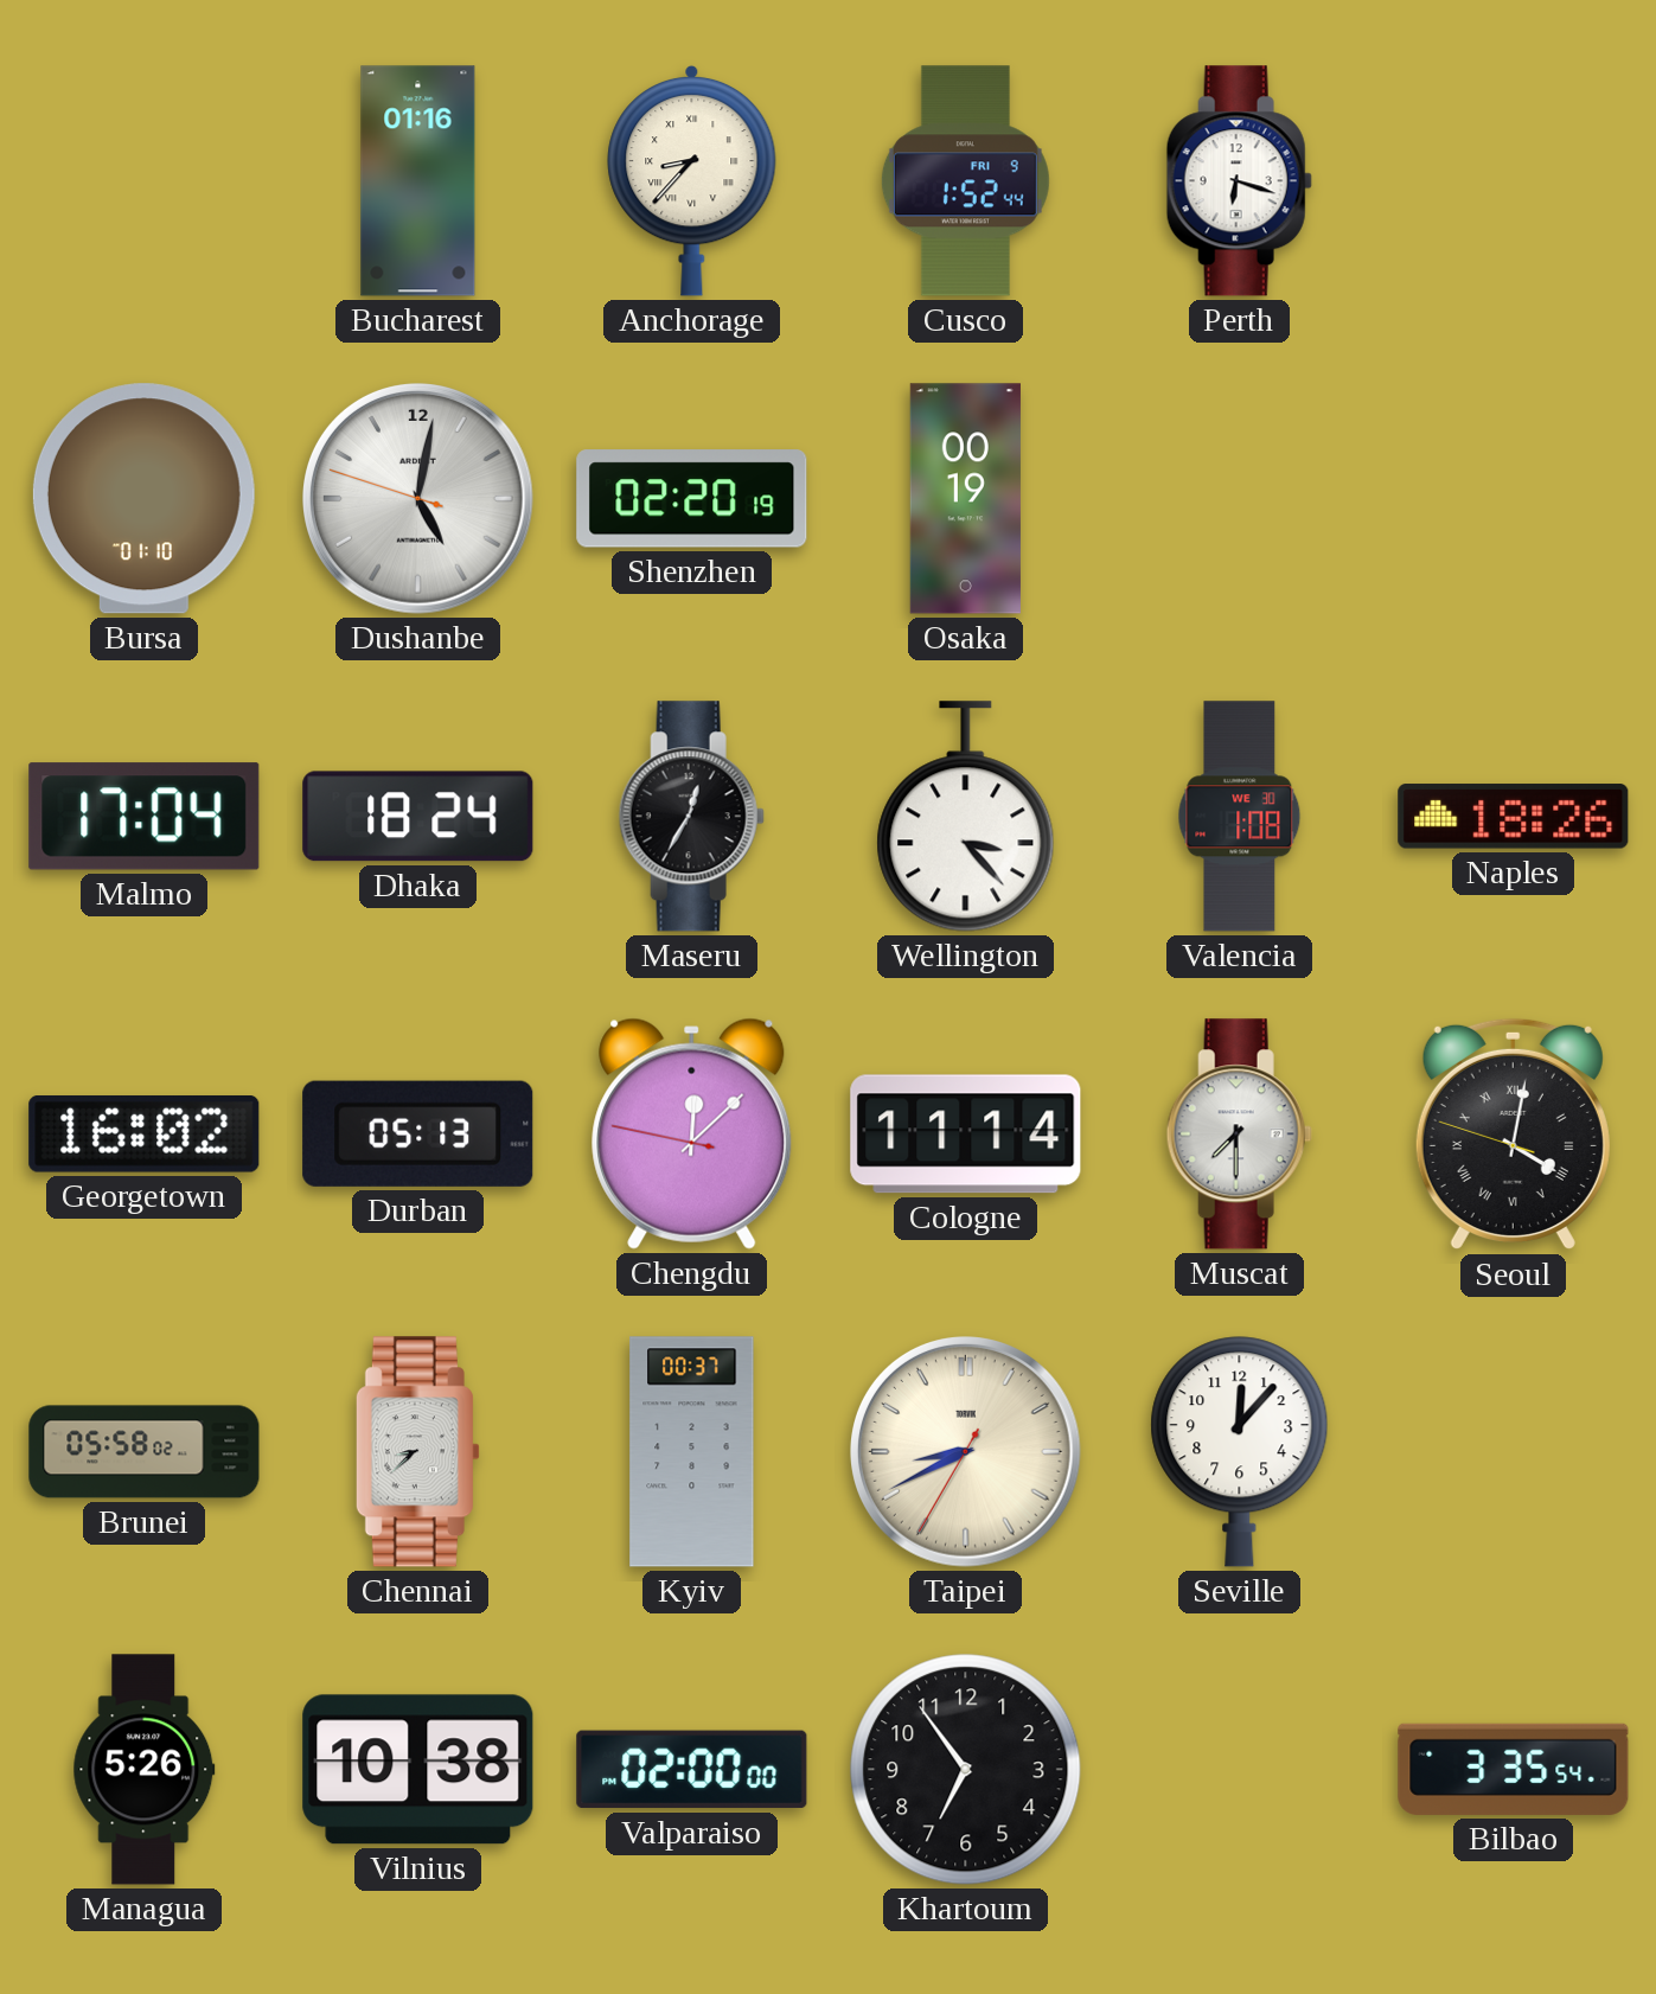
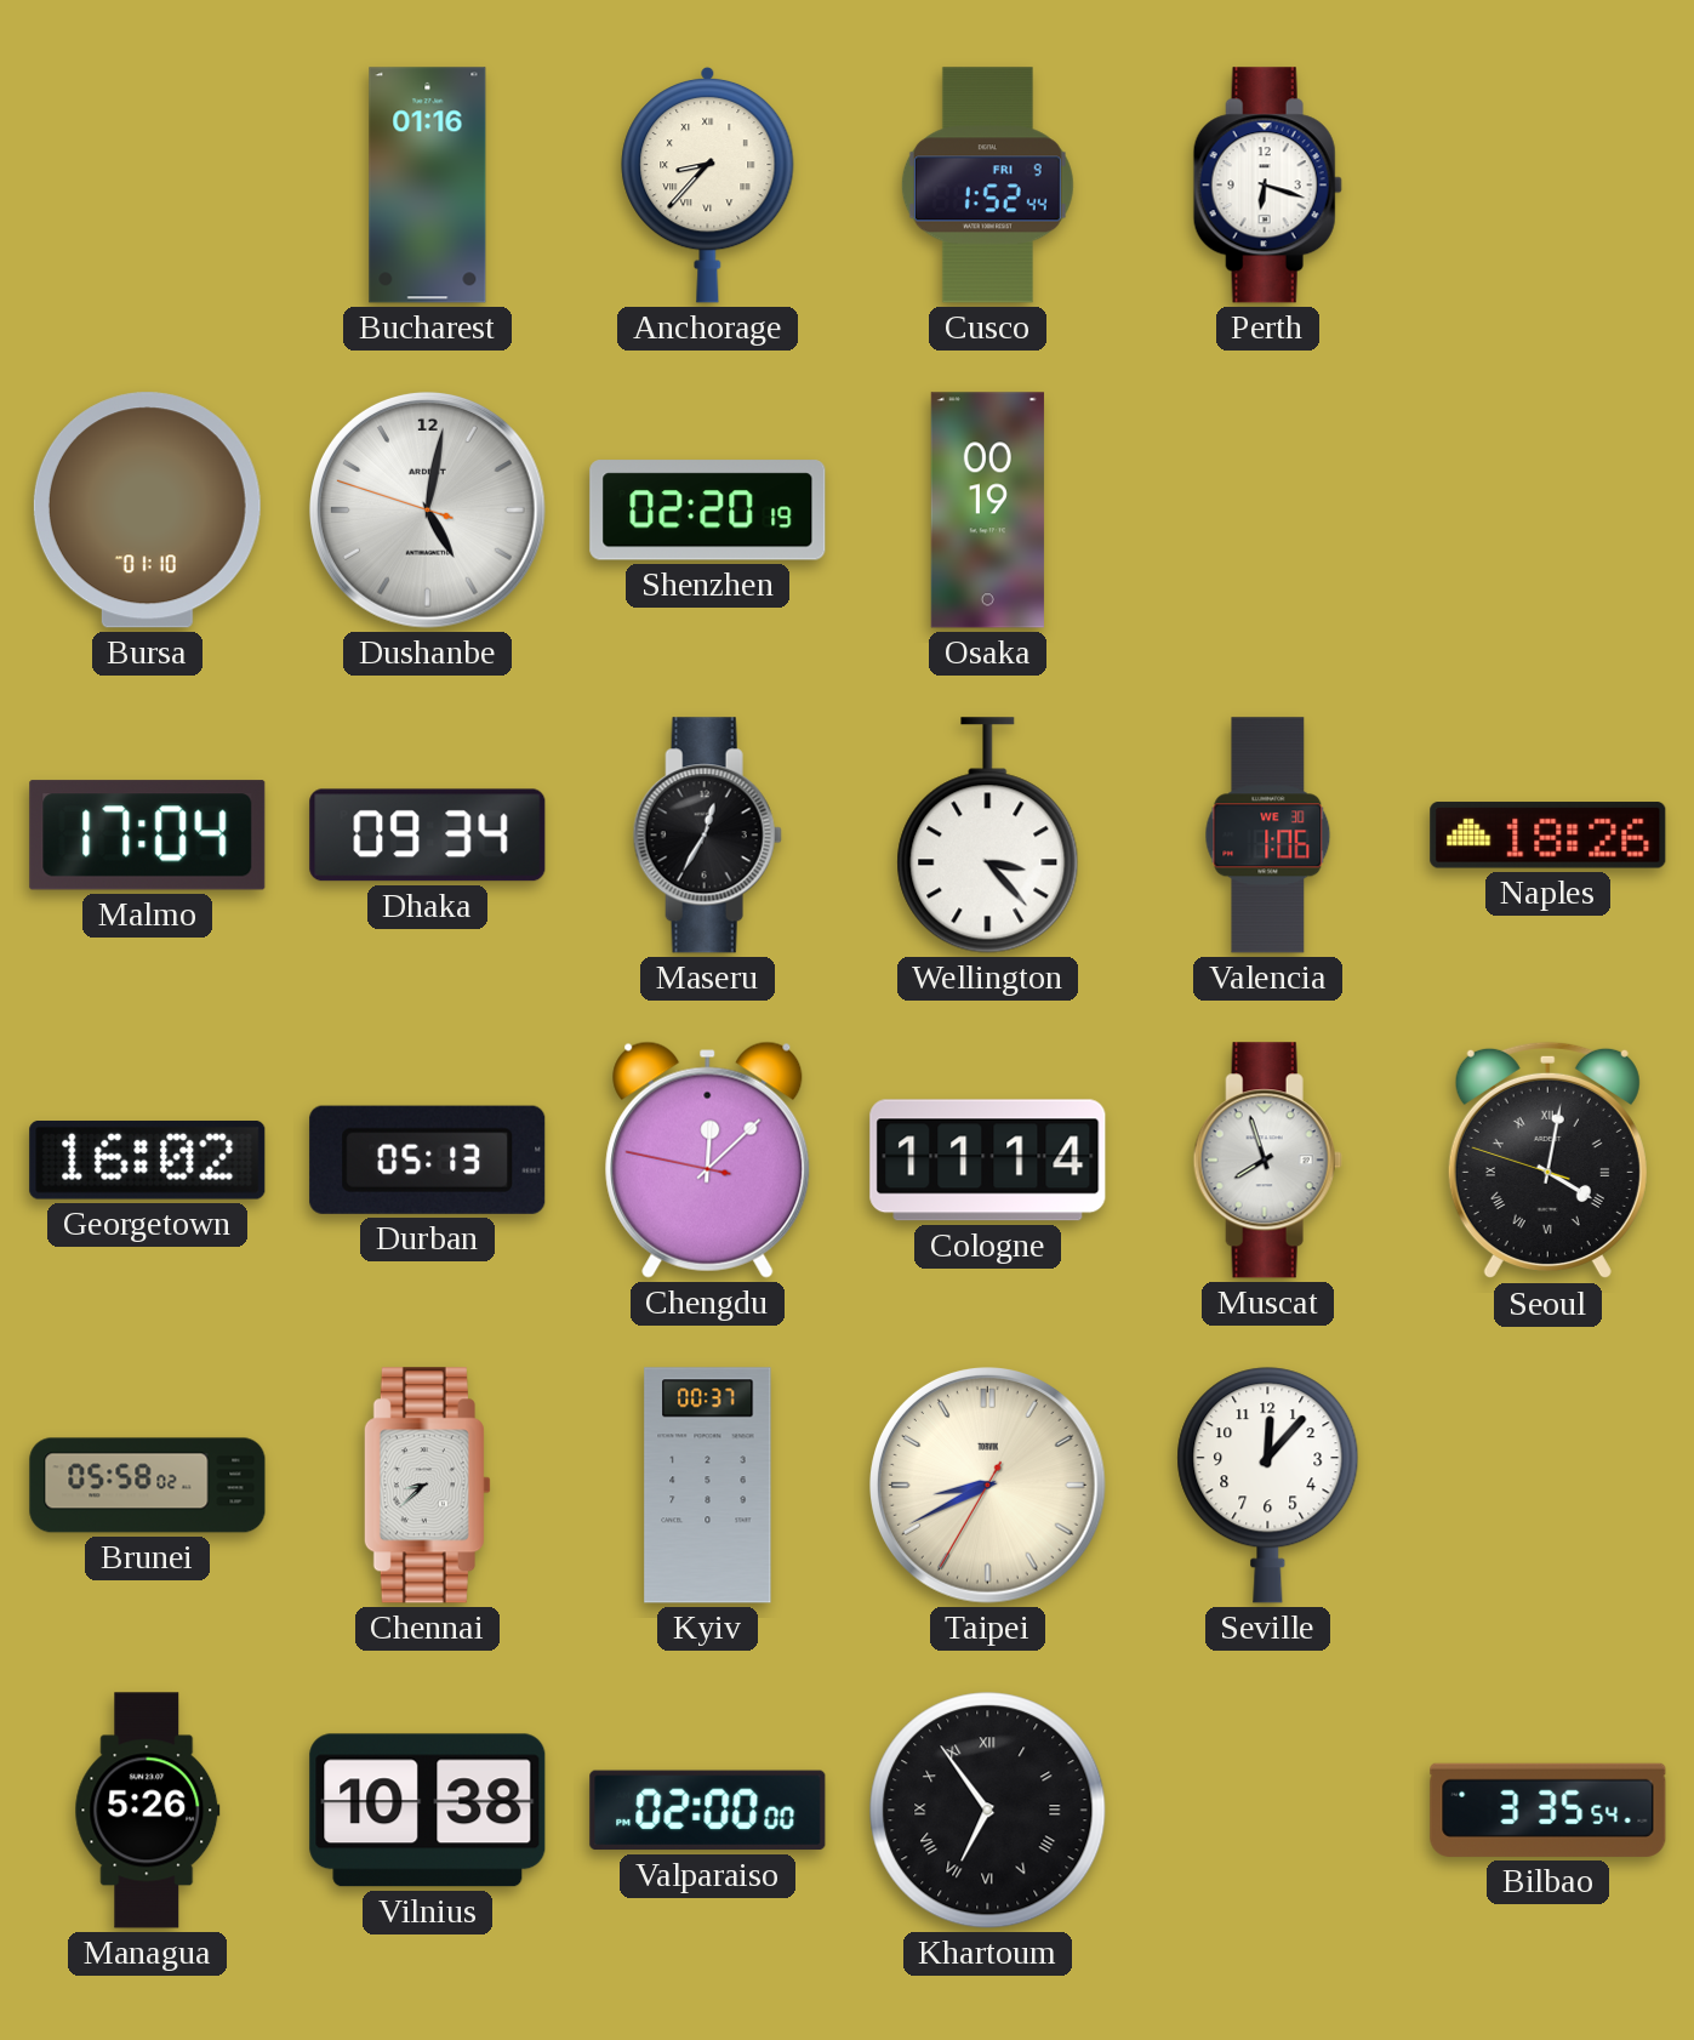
Dhaka: 18:24 -> 09:34 (428, 836)
Valencia: 1:08 -> 1:06 (1268, 836)
Muscat: 7:30 -> 7:57 (1267, 1161)
Khartoum numerals: Arabic -> Roman (988, 1811)
